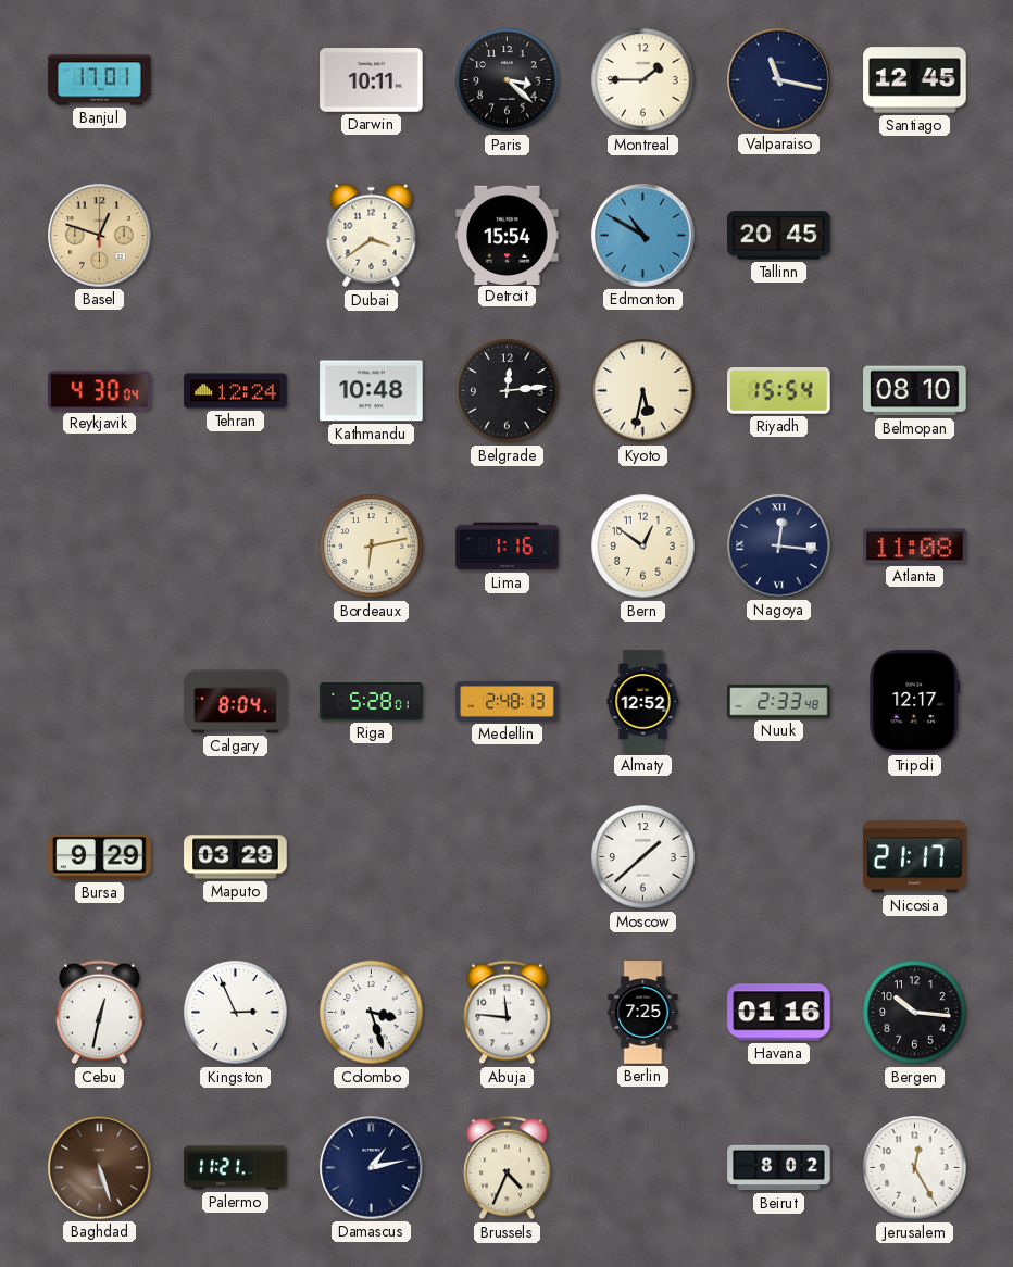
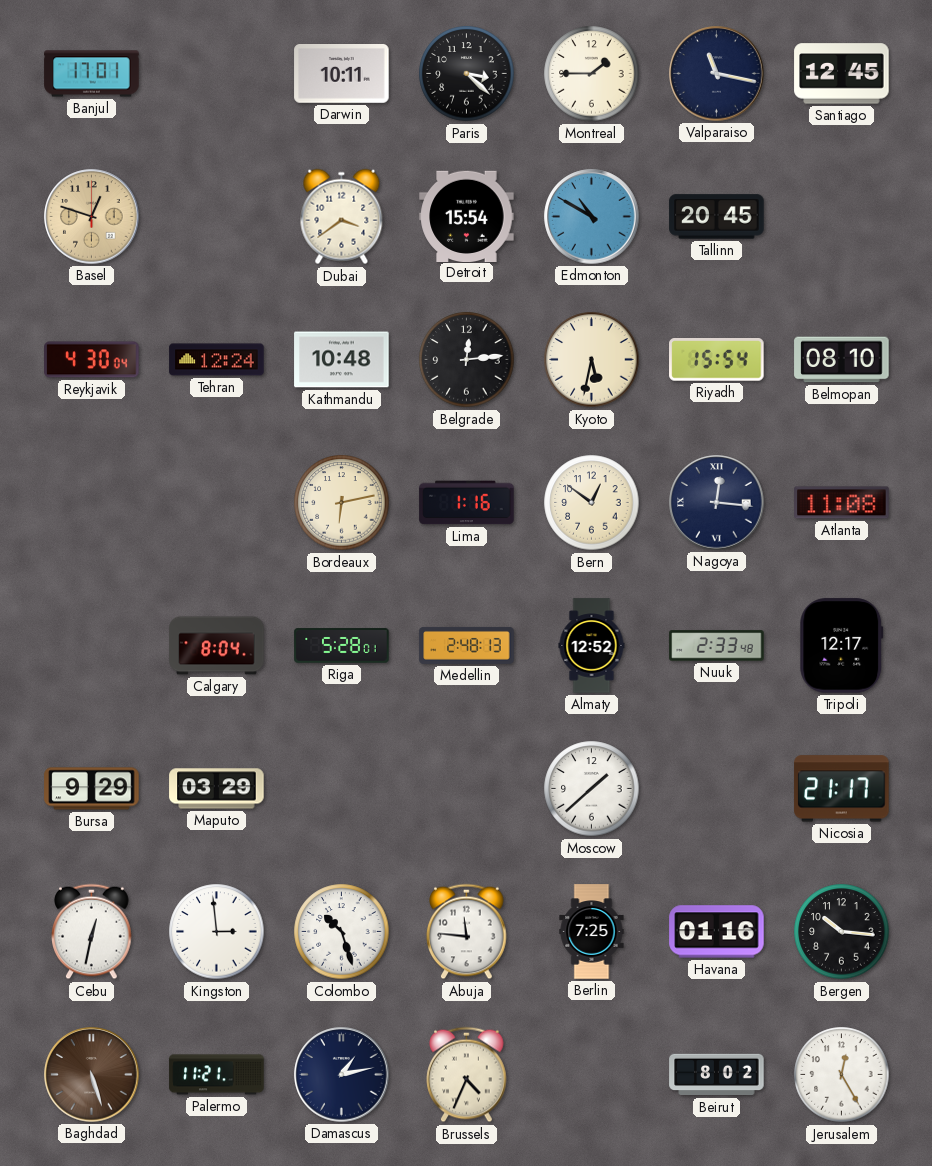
Kingston: 2:56 -> 2:59 (217, 932)
Colombo: 3:27 -> 10:27 (342, 932)
